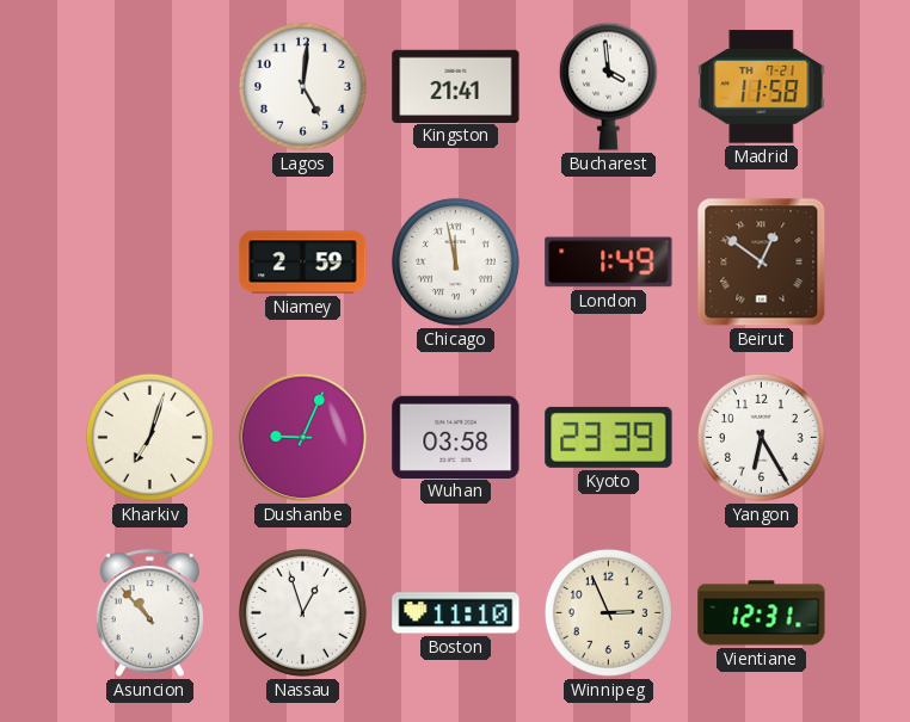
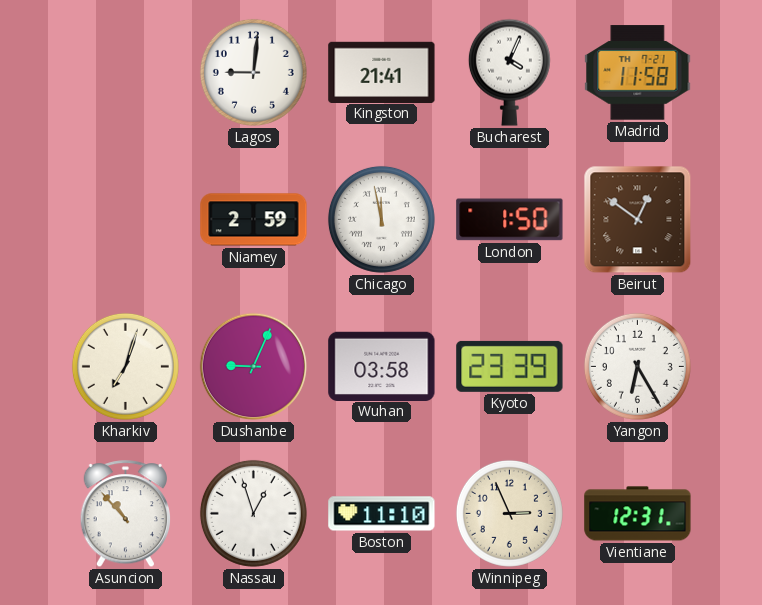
Lagos: 5:01 -> 9:01 (253, 72)
Bucharest: 3:59 -> 4:04 (509, 72)
London: 1:49 -> 1:50 (510, 220)
